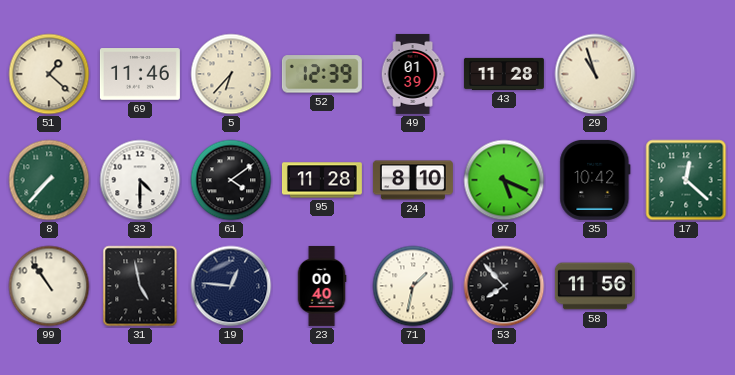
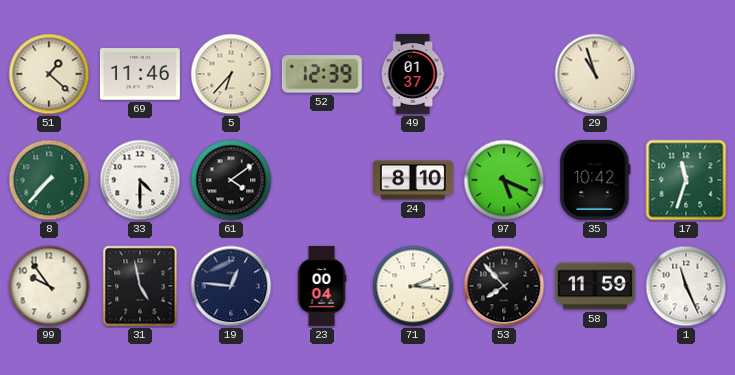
49: 01:39 -> 01:37 (413, 74)
43: 11:28 -> none (504, 74)
95: 11:28 -> none (322, 180)
17: 12:22 -> 11:33 (686, 180)
99: 10:54 -> 9:54 (49, 286)
23: 00:40 -> 00:04 (322, 286)
71: 1:32 -> 2:16 (413, 286)
58: 11:56 -> 11:59 (595, 286)
1: none -> 11:26 (686, 286)
